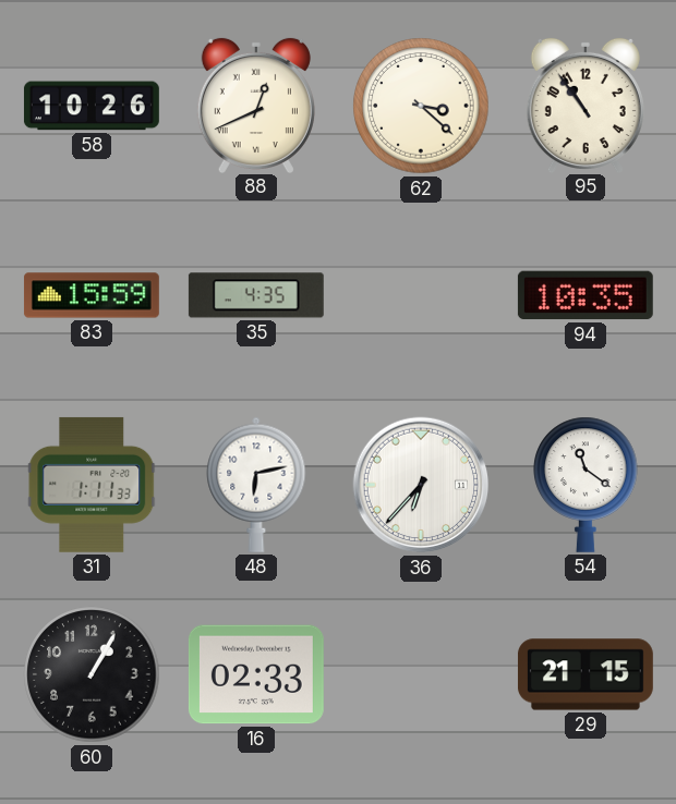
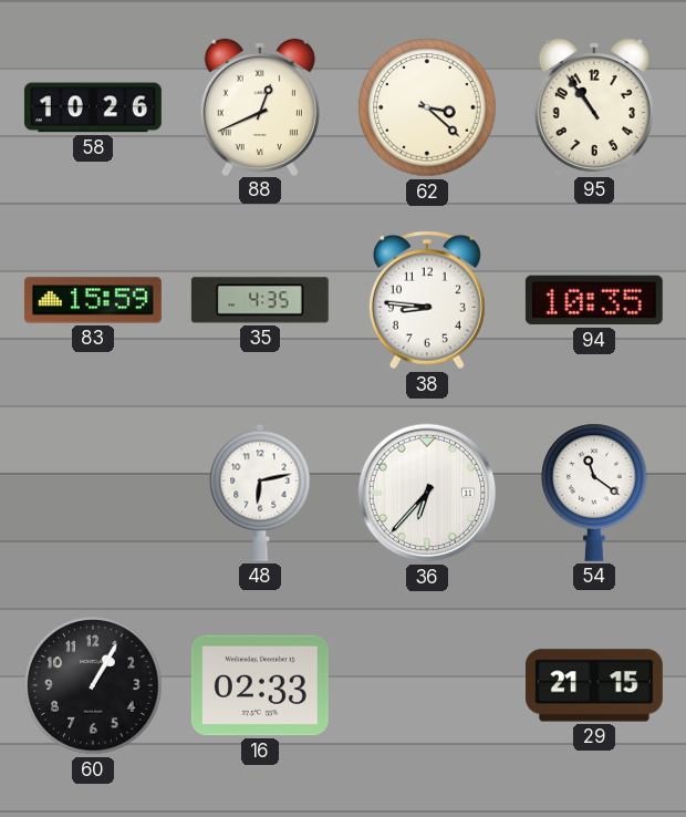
38: none -> 8:46 (427, 300)
31: 1:11 -> none (92, 485)
